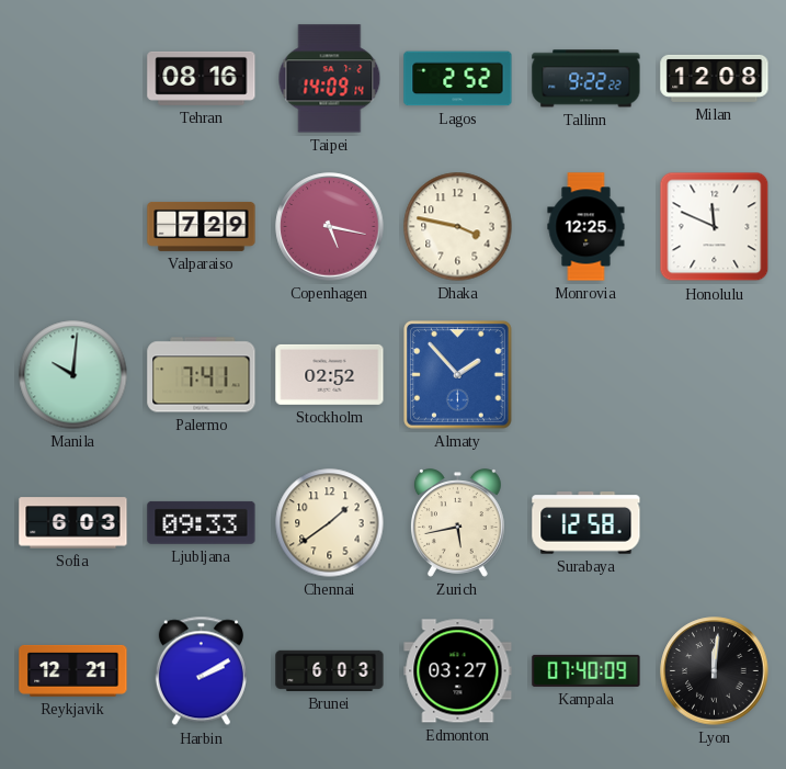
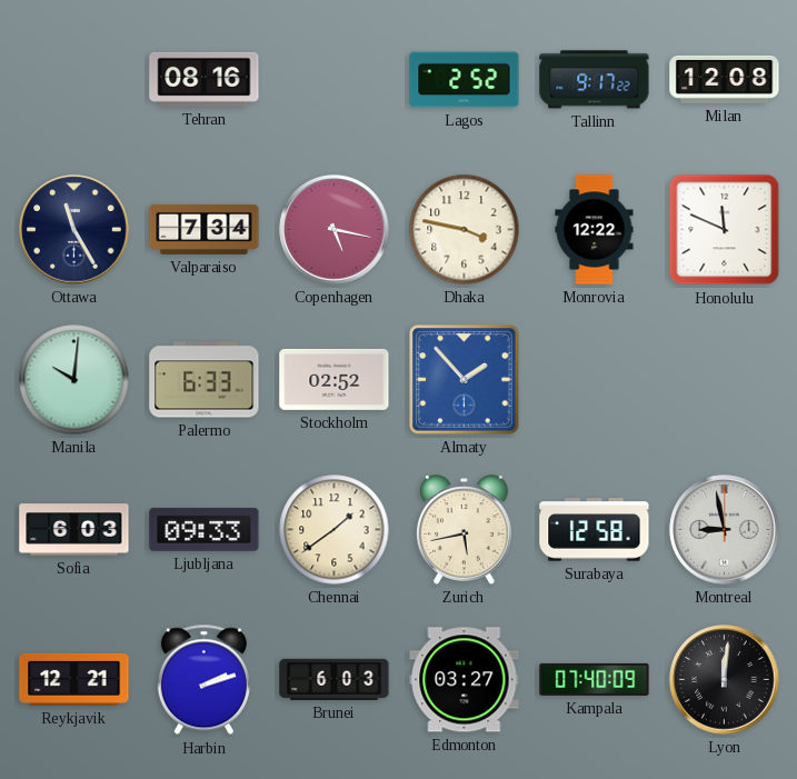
Taipei: 14:09 -> none (330, 79)
Tallinn: 9:22 -> 9:17 (595, 80)
Ottawa: none -> 11:25 (74, 230)
Valparaiso: 7:29 -> 7:34 (205, 229)
Monrovia: 12:25 -> 12:22 (595, 230)
Palermo: 7:41 -> 6:33 (205, 380)
Montreal: none -> 8:58 (725, 530)
Harbin: 2:10 -> 2:12 (203, 680)
